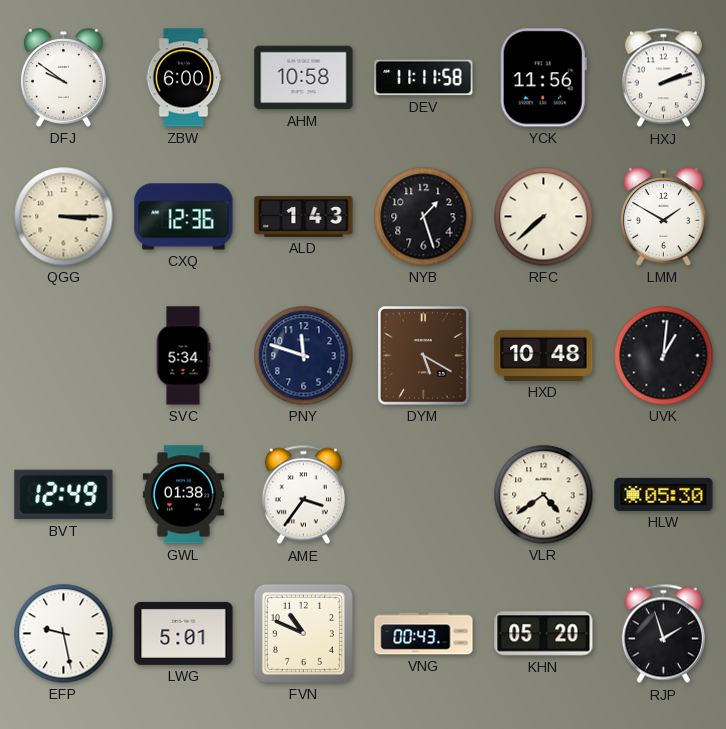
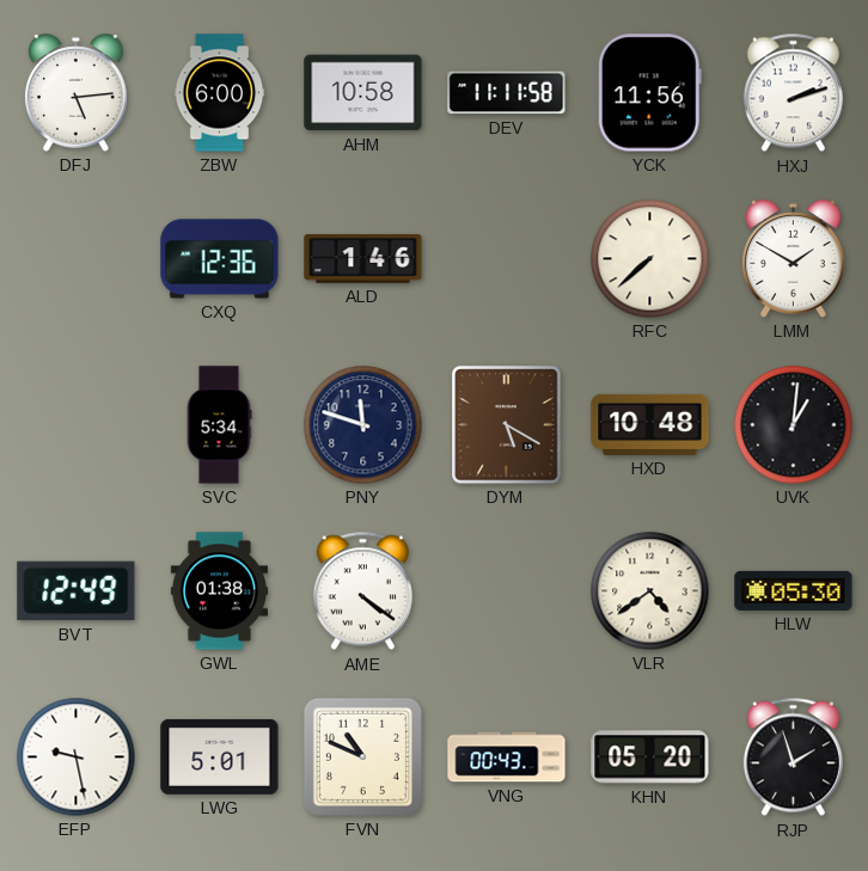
DFJ: 9:51 -> 5:14 (77, 93)
QGG: 3:15 -> none (64, 217)
ALD: 1:43 -> 1:46 (363, 259)
NYB: 1:27 -> none (424, 217)
AME: 3:36 -> 4:21 (362, 591)
